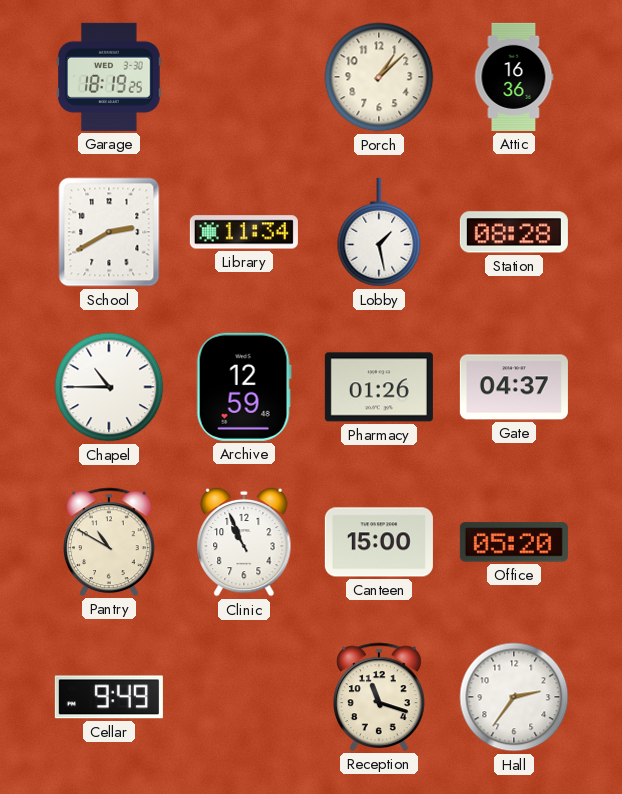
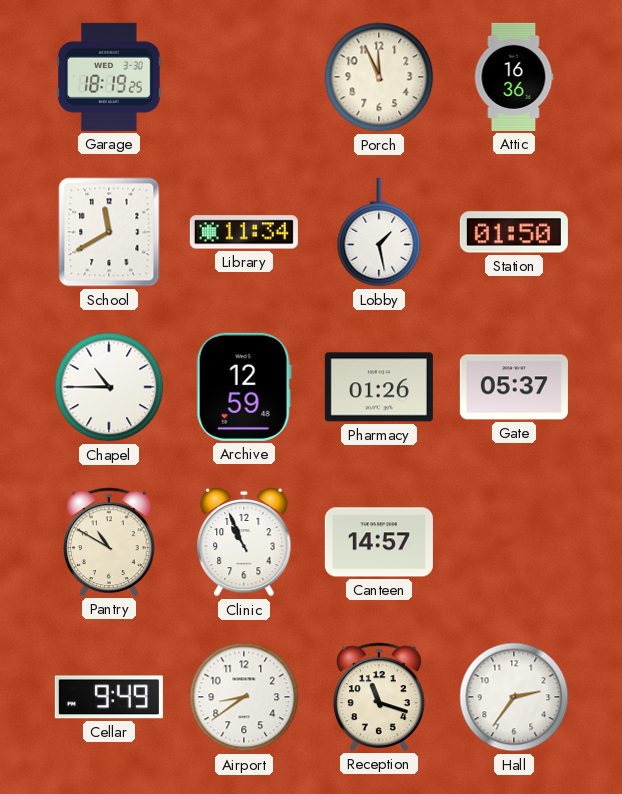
Porch: 1:08 -> 11:56 (379, 77)
School: 2:40 -> 11:40 (109, 232)
Station: 08:28 -> 01:50 (514, 232)
Gate: 04:37 -> 05:37 (514, 387)
Canteen: 15:00 -> 14:57 (379, 542)
Office: 05:20 -> none (514, 542)
Airport: none -> 8:39 (244, 697)
